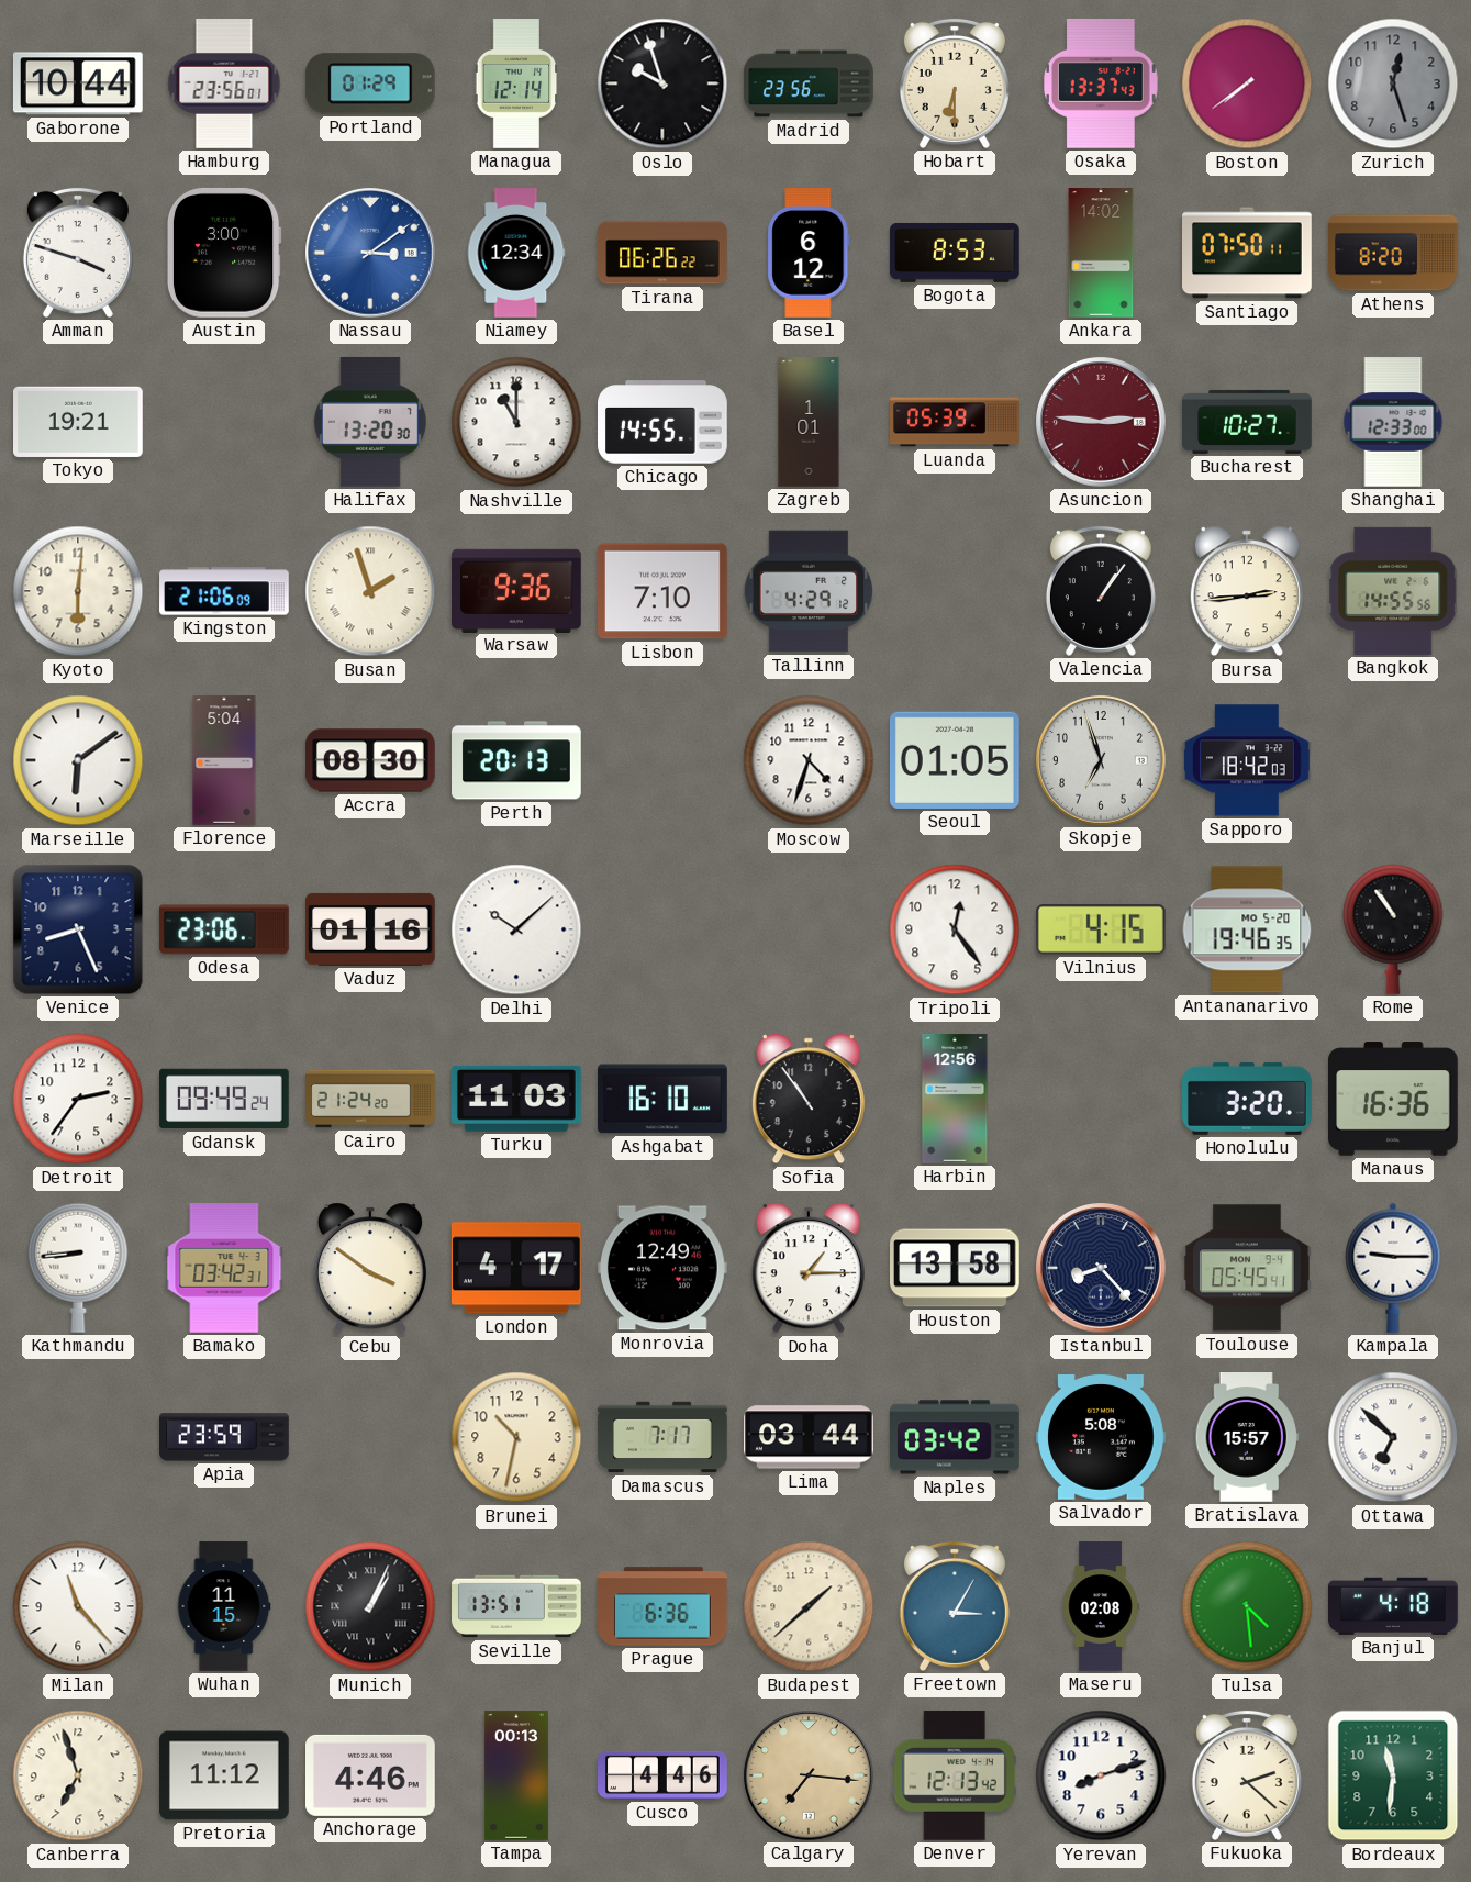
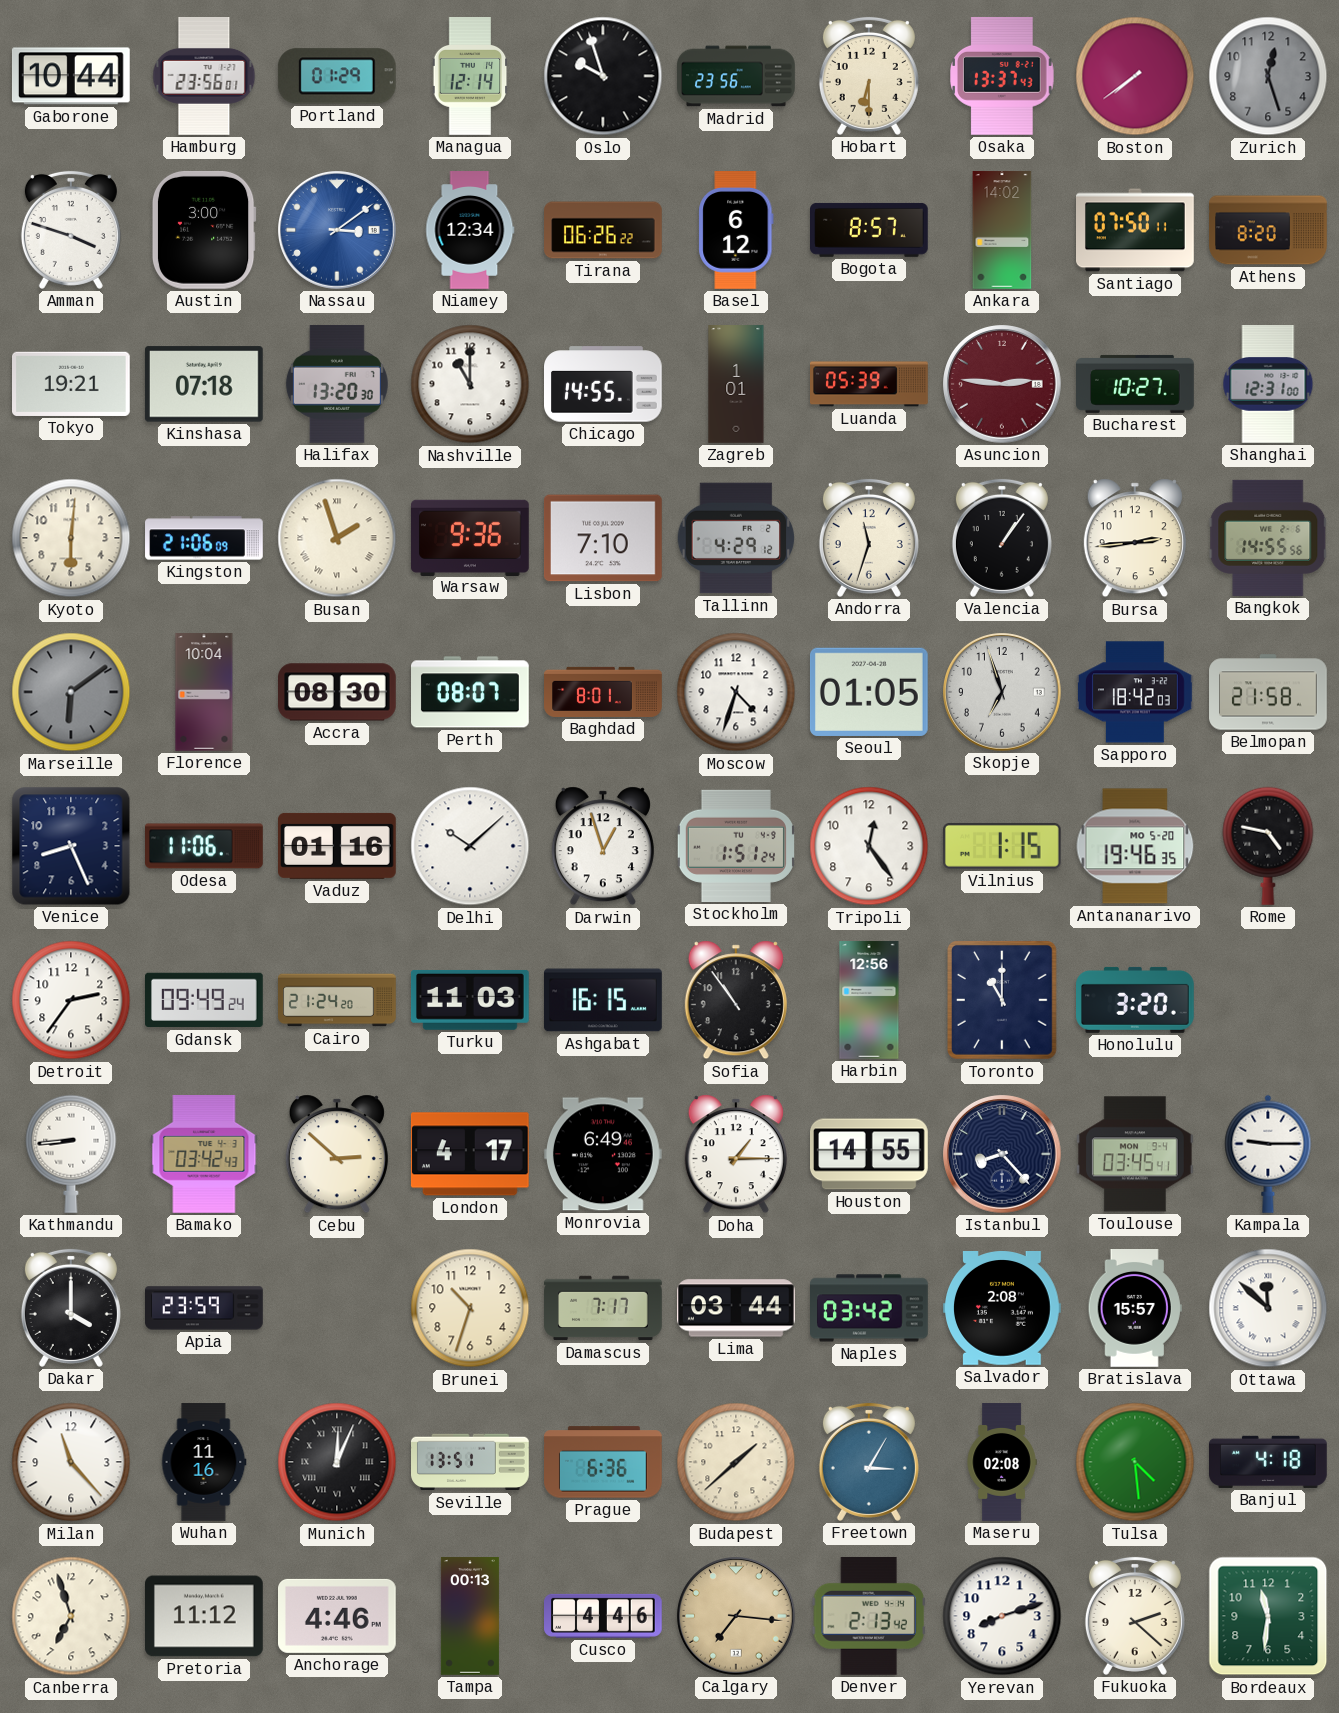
Bogota: 8:53 -> 8:57 (870, 230)
Kinshasa: none -> 07:18 (204, 384)
Shanghai: 12:33 -> 12:31 (1268, 385)
Andorra: none -> 11:33 (869, 538)
Marseille dial: white -> grey (71, 692)
Florence: 5:04 -> 10:04 (204, 692)
Perth: 20:13 -> 08:07 (471, 692)
Baghdad: none -> 8:01 (603, 692)
Belmopan: none -> 21:58 (1268, 692)
Odesa: 23:06 -> 11:06 (205, 846)
Darwin: none -> 12:57 (603, 846)
Stockholm: none -> 1:51 (736, 846)
Vilnius: 4:15 -> 1:15 (1002, 846)
Rome: 10:54 -> 4:47 (1268, 846)
Ashgabat: 16:10 -> 16:15 (604, 1000)
Toronto: none -> 11:00 (1003, 1001)
Manaus: 16:36 -> none (1394, 1100)
Bamako: 03:42:31 -> 03:42:43 (204, 1155)
Cebu: 3:51 -> 2:52 (337, 1154)
Monrovia: 12:49 -> 6:49 (603, 1154)
Houston: 13:58 -> 14:55 (870, 1154)
Toulouse: 05:45 -> 03:45 (1135, 1154)
Dakar: none -> 4:00 (71, 1308)
Brunei: 10:32 -> 10:33 (470, 1308)
Salvador: 5:08 -> 2:08 (1003, 1309)
Ottawa: 6:52 -> 11:52 (1268, 1308)
Wuhan: 11:15 -> 11:16 (204, 1462)
Munich: 1:04 -> 12:04 (337, 1462)
Denver: 12:13 -> 2:13 (869, 1616)
